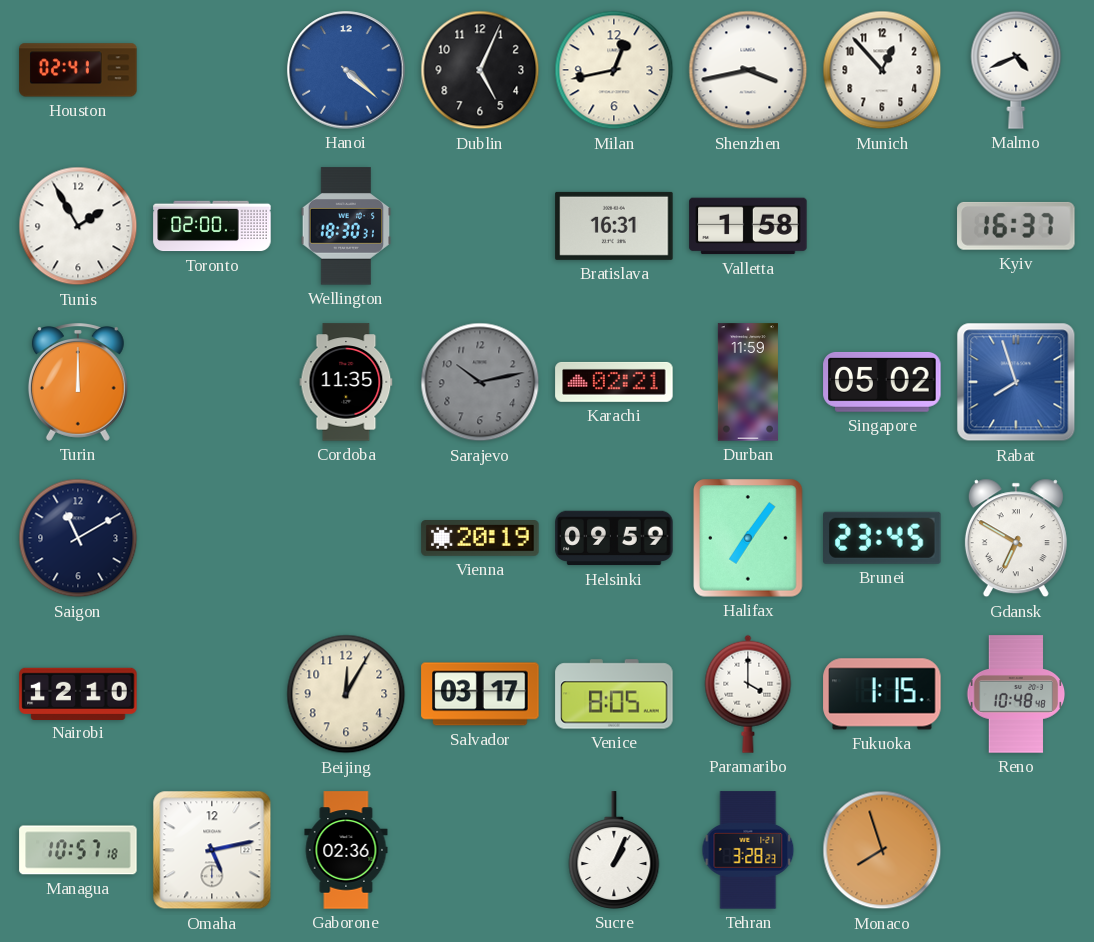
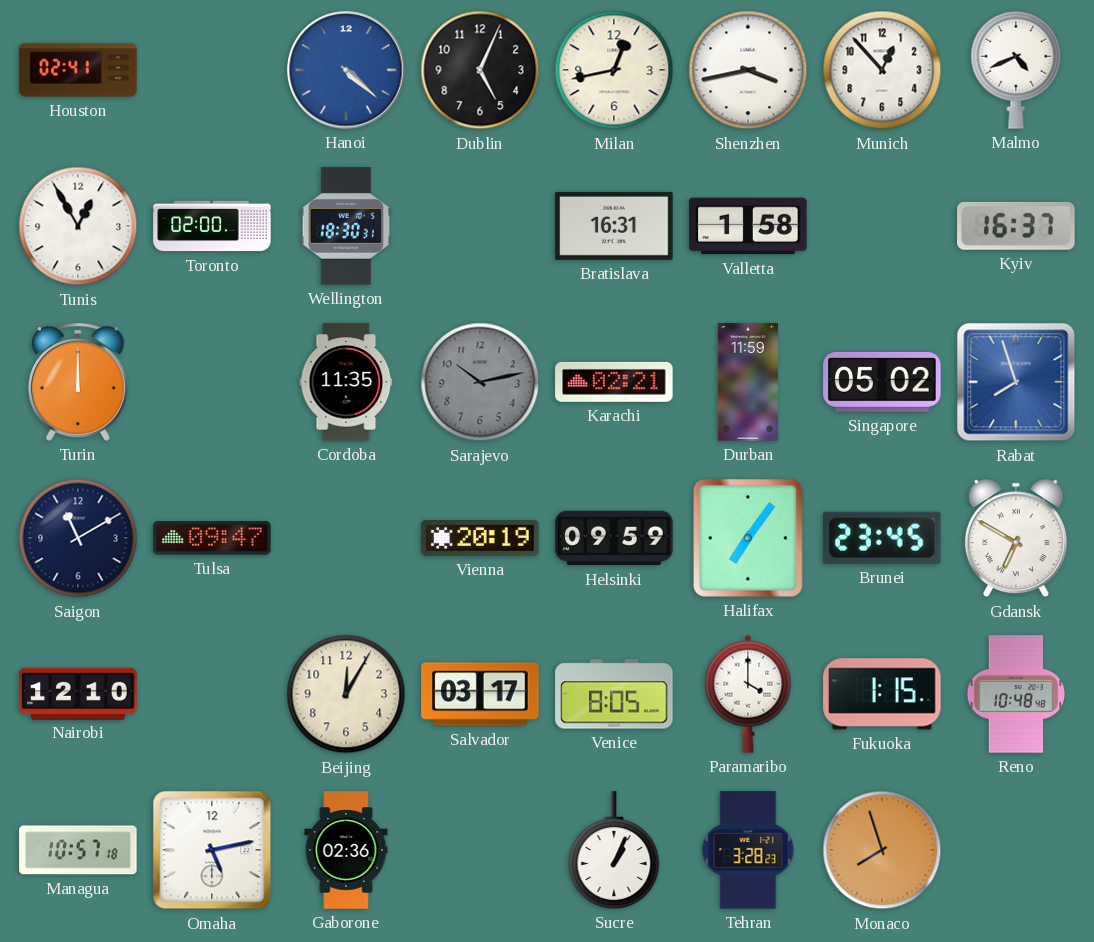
Tunis: 1:55 -> 12:55 (78, 226)
Tulsa: none -> 09:47 (212, 538)
